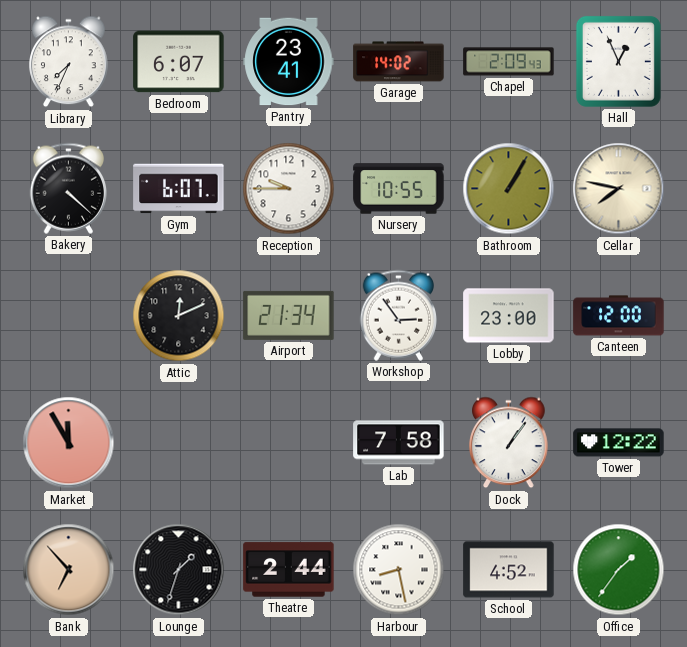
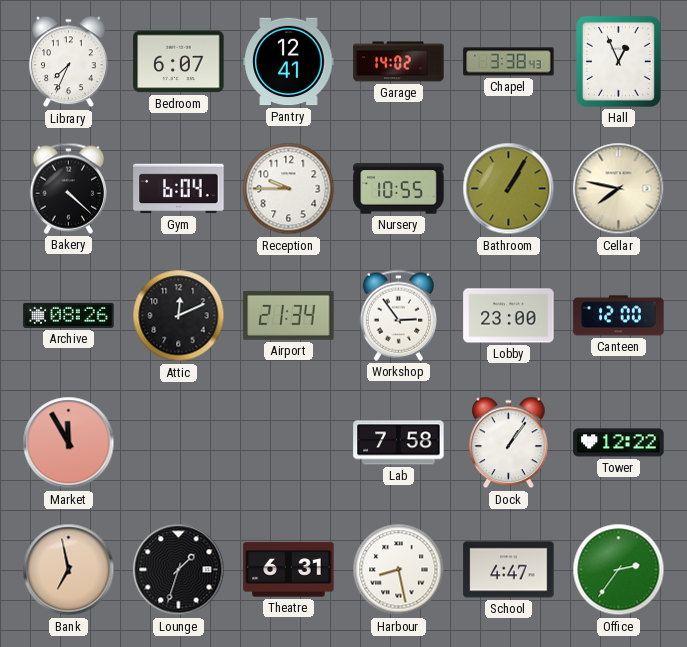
Pantry: 23:41 -> 12:41 (289, 62)
Chapel: 2:09 -> 3:38 (509, 62)
Gym: 6:07 -> 6:04 (179, 189)
Archive: none -> 08:26 (69, 315)
Bank: 6:53 -> 6:58 (69, 570)
Theatre: 2:44 -> 6:31 (289, 570)
School: 4:52 -> 4:47 (509, 570)
Office: 1:36 -> 2:36 (619, 570)
